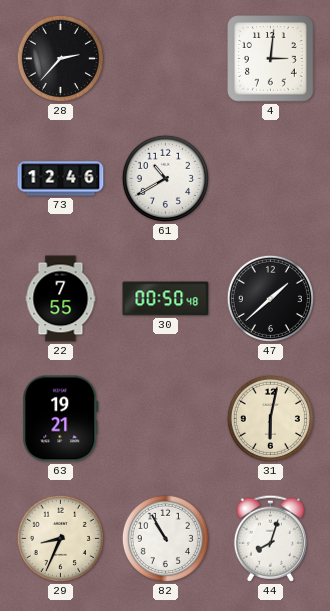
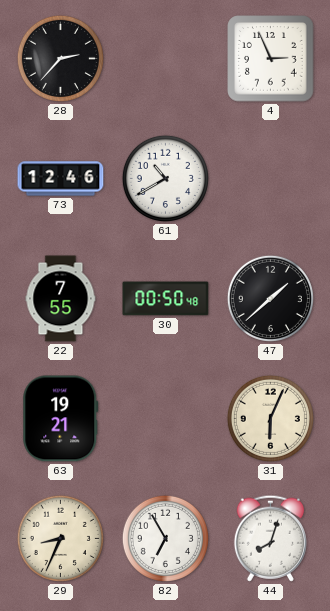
4: 3:01 -> 2:56 (271, 59)
31: 6:02 -> 6:04 (270, 418)
82: 10:55 -> 6:55 (165, 538)
